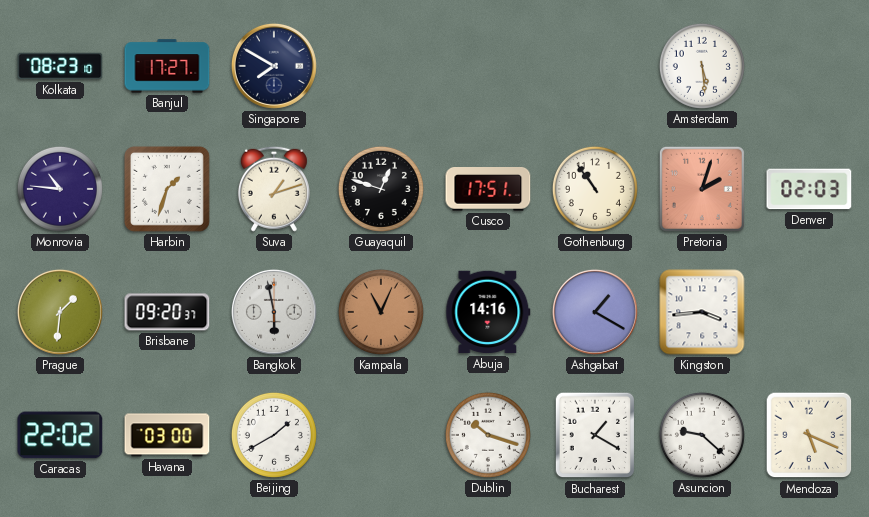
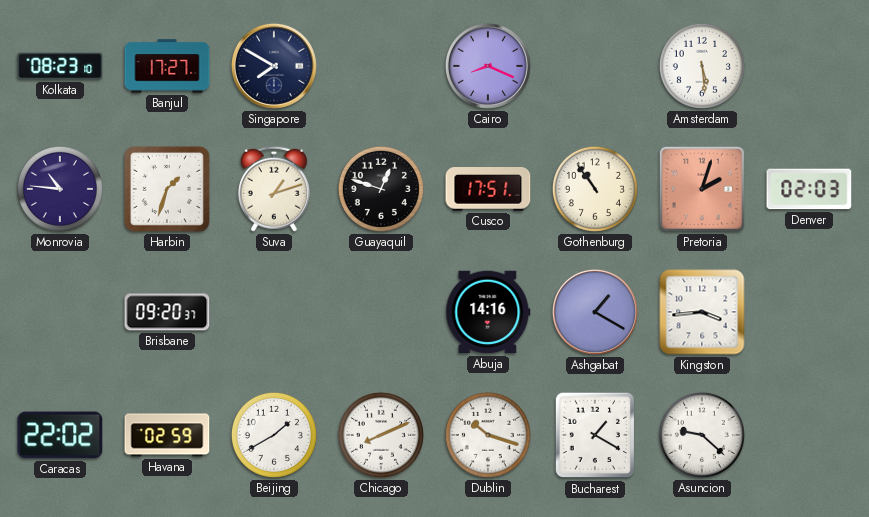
Cairo: none -> 8:19 (488, 66)
Prague: 1:31 -> none (60, 312)
Bangkok: 5:58 -> none (274, 312)
Kampala: 11:04 -> none (381, 312)
Havana: 03:00 -> 02:59 (167, 435)
Chicago: none -> 8:11 (381, 435)
Mendoza: 5:19 -> none (809, 435)
